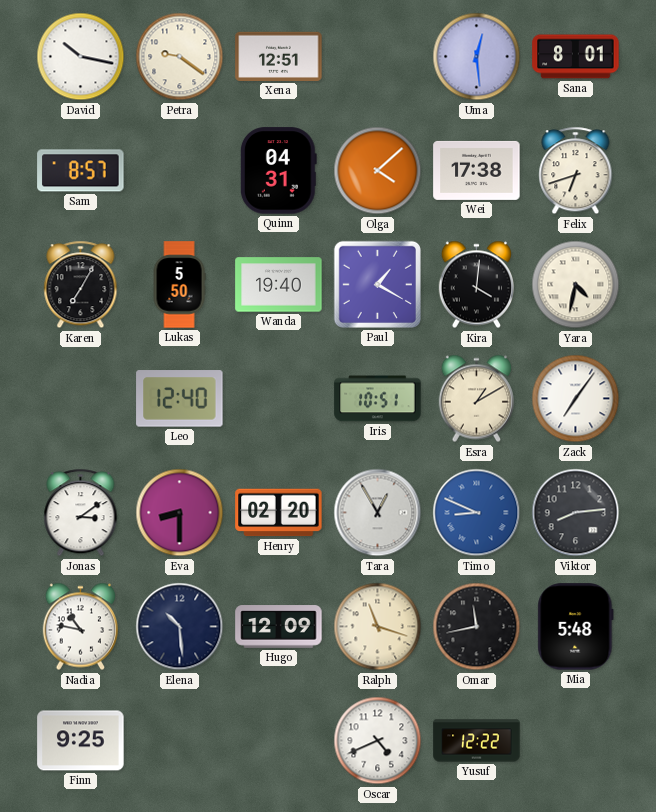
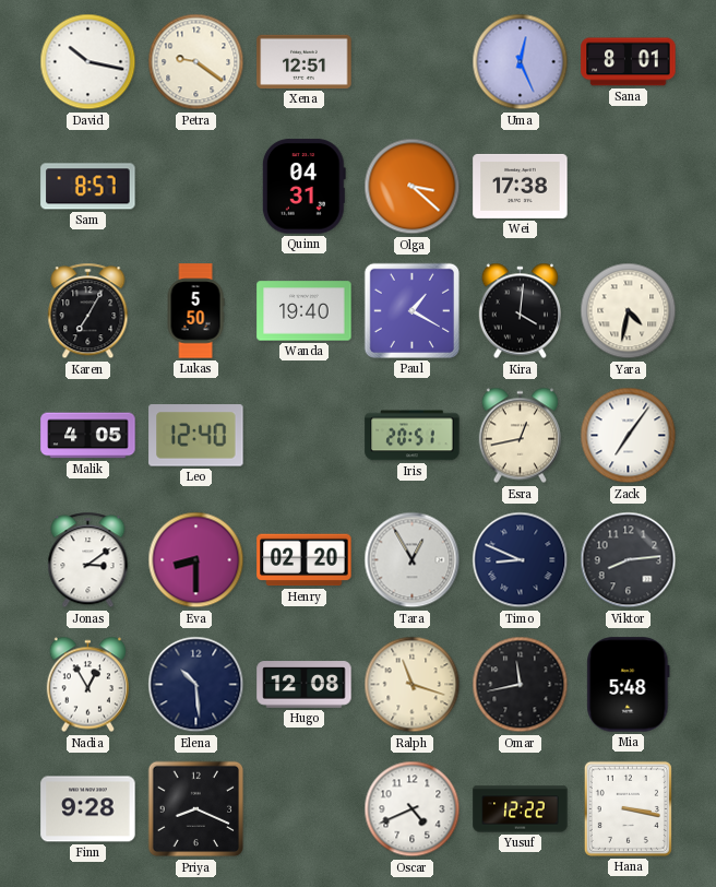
Uma: 12:29 -> 12:26 (521, 62)
Olga: 4:08 -> 3:22 (413, 187)
Felix: 6:42 -> none (576, 171)
Malik: none -> 4:05 (88, 436)
Iris: 10:51 -> 20:51 (413, 436)
Esra: 1:10 -> 12:43 (520, 436)
Timo dial: blue -> navy (521, 560)
Nadia: 10:47 -> 12:55 (87, 685)
Hugo: 12:09 -> 12:08 (305, 685)
Finn: 9:25 -> 9:28 (88, 809)
Priya: none -> 8:19 (196, 809)
Hana: none -> 3:17 (628, 808)
